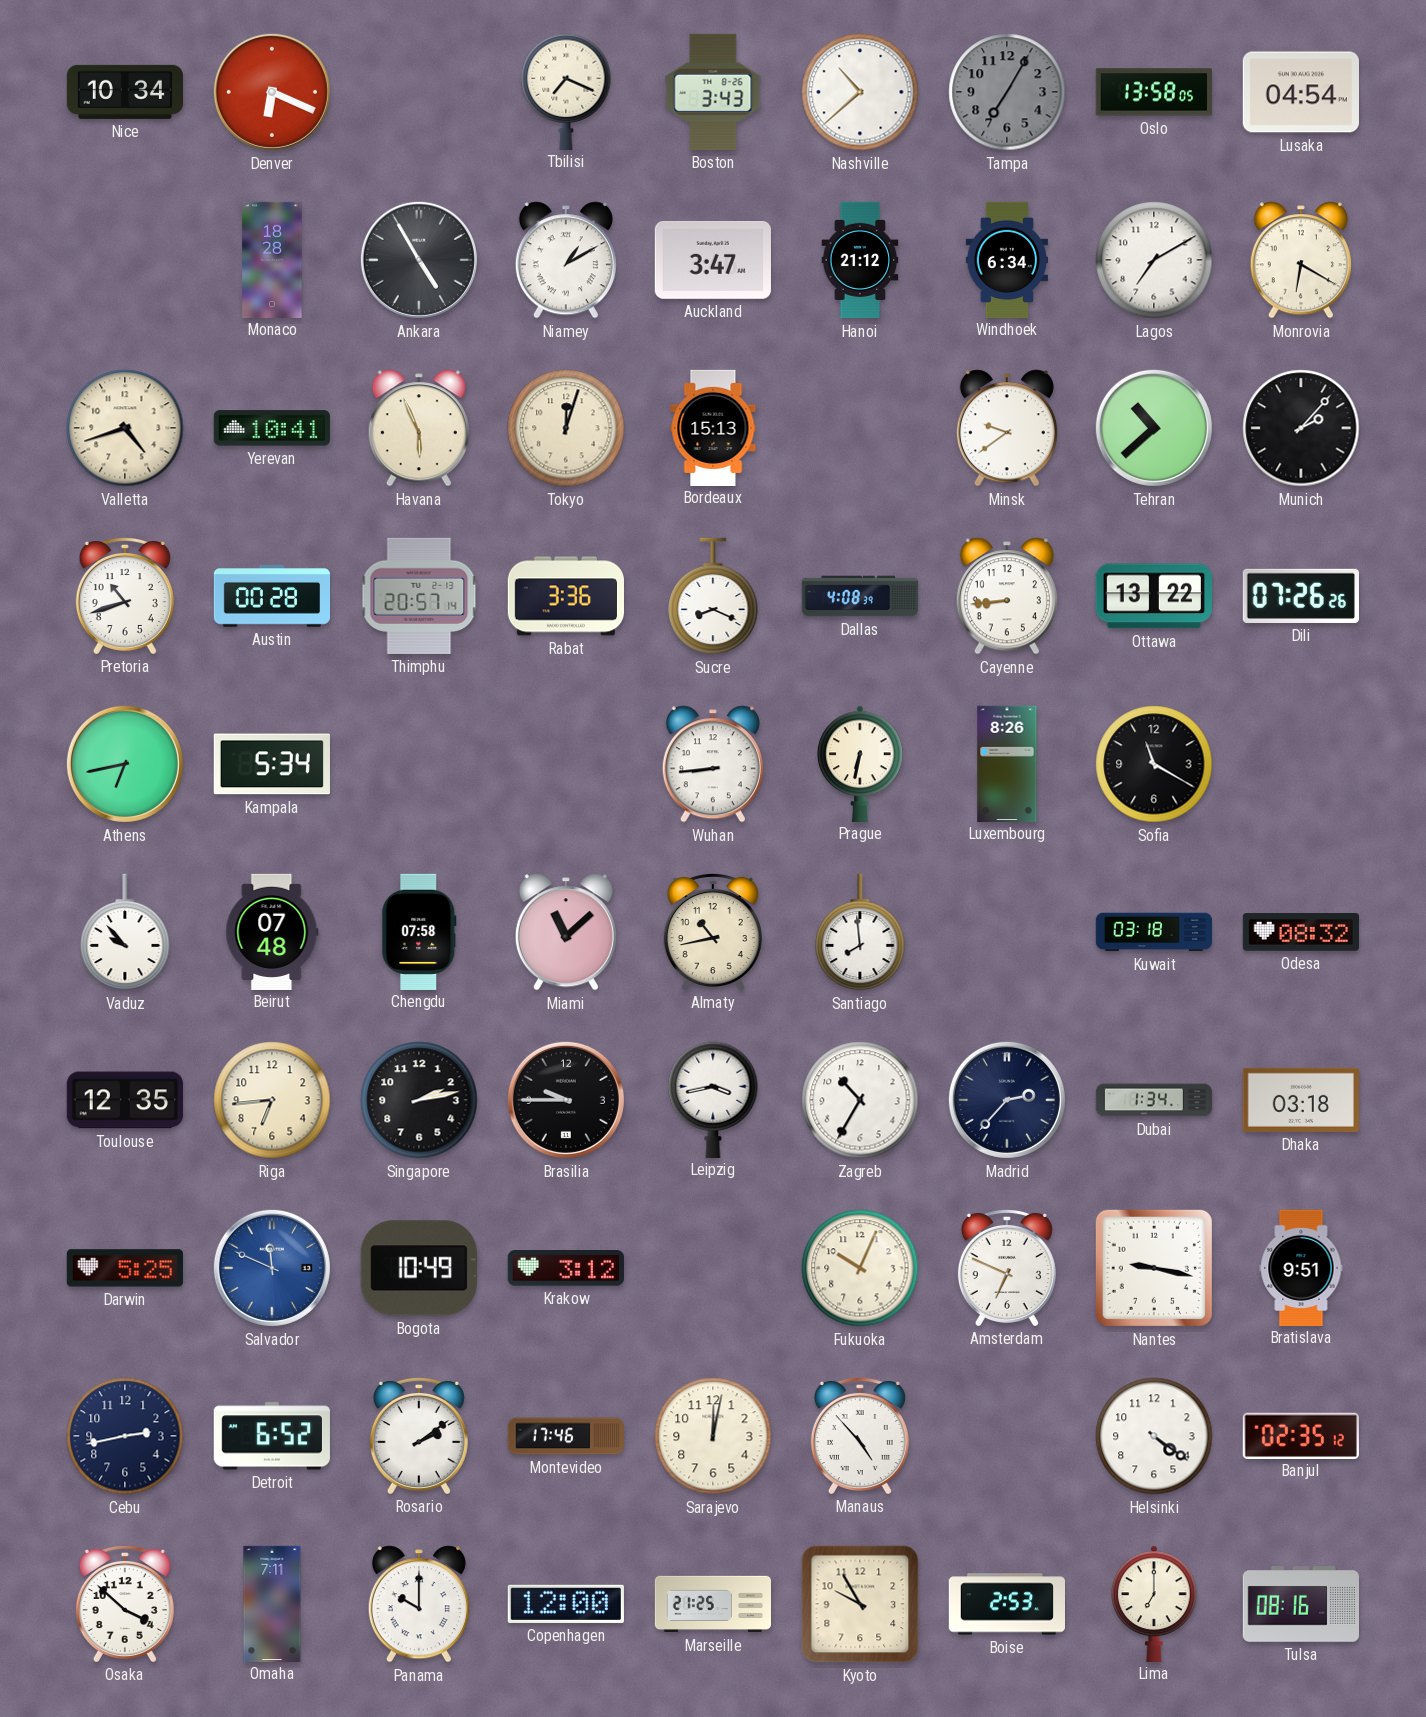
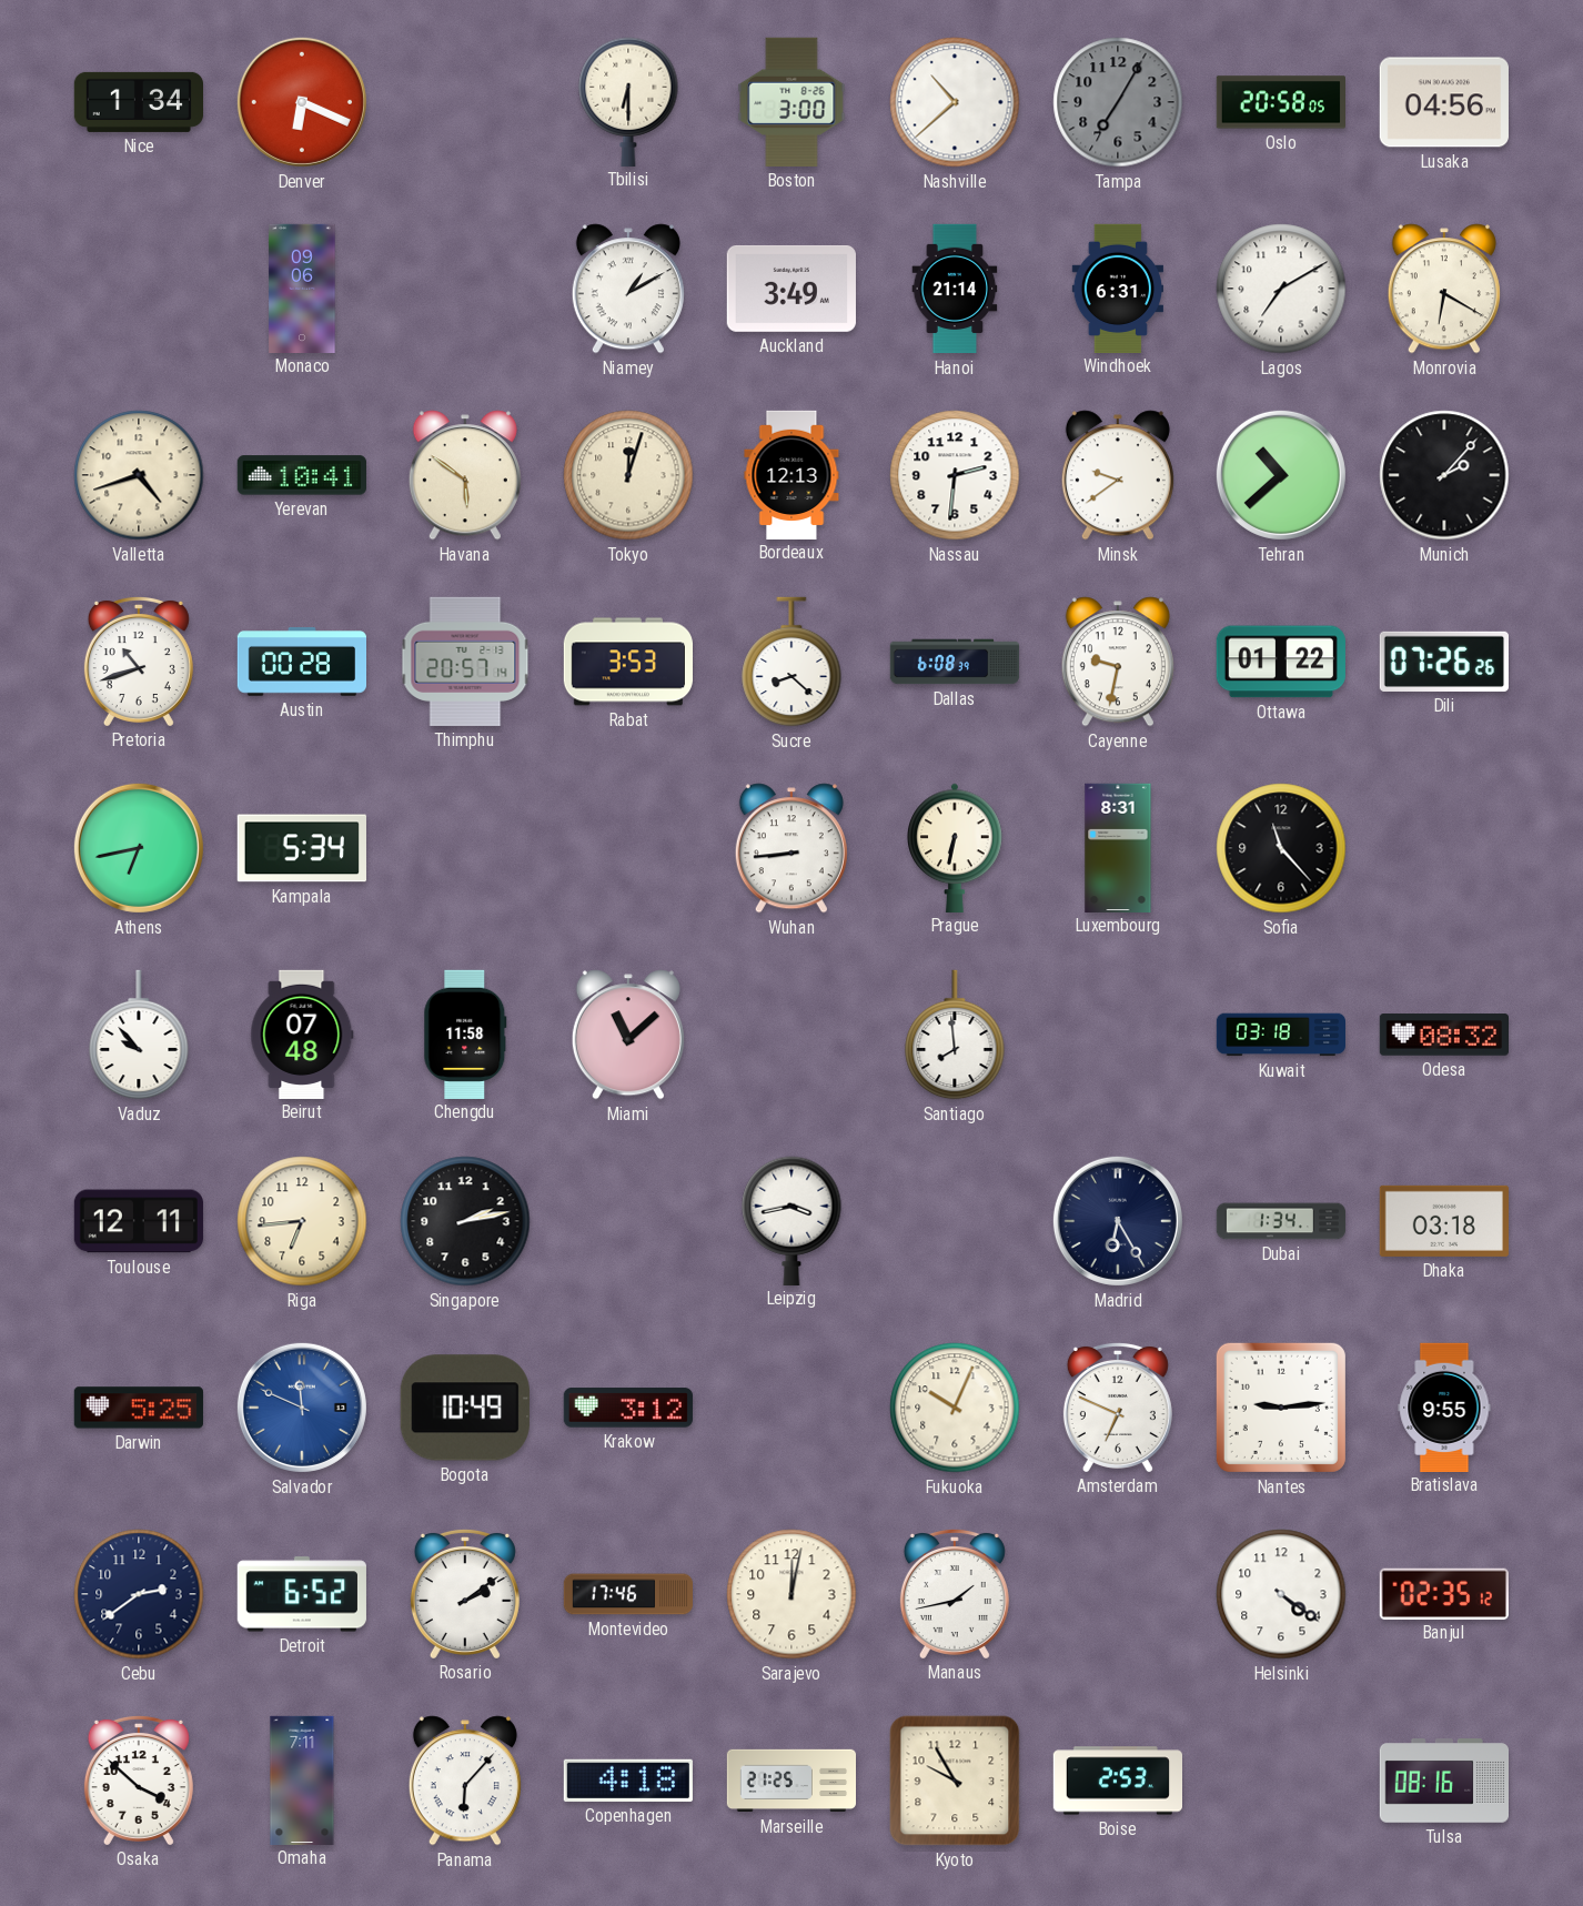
Nice: 10:34 -> 1:34 (138, 102)
Tbilisi: 7:19 -> 6:30 (628, 101)
Boston: 3:43 -> 3:00 (791, 102)
Oslo: 13:58 -> 20:58 (1280, 102)
Lusaka: 04:54 -> 04:56 (1444, 102)
Monaco: 18:28 -> 09:06 (302, 288)
Ankara: 4:55 -> none (419, 260)
Auckland: 3:47 -> 3:49 (791, 289)
Hanoi: 21:12 -> 21:14 (955, 289)
Windhoek: 6:34 -> 6:31 (1118, 288)
Havana: 5:56 -> 5:51 (465, 475)
Bordeaux: 15:13 -> 12:13 (791, 474)
Nassau: none -> 2:31 (955, 475)
Rabat: 3:36 -> 3:53 (627, 662)
Sucre: 8:19 -> 8:22 (791, 662)
Dallas: 4:08 -> 6:08 (955, 662)
Cayenne: 8:44 -> 9:32 (1118, 662)
Ottawa: 13:22 -> 01:22 (1281, 662)
Luxembourg: 8:26 -> 8:31 (1118, 847)
Sofia: 11:20 -> 11:23 (1281, 848)
Chengdu: 07:58 -> 11:58 (465, 1033)
Almaty: 10:43 -> none (713, 931)
Toulouse: 12:35 -> 12:11 (139, 1221)
Brasilia: 9:45 -> none (566, 1100)
Zagreb: 10:35 -> none (860, 1100)
Madrid: 2:37 -> 6:25 (1118, 1221)
Nantes: 9:17 -> 9:14 (1281, 1408)
Bratislava: 9:51 -> 9:55 (1444, 1406)
Cebu: 2:43 -> 2:39 (139, 1594)
Manaus: 4:53 -> 1:43 (955, 1593)
Panama: 10:00 -> 6:07 (465, 1781)
Copenhagen: 12:00 -> 4:18 (628, 1781)
Lima: 7:00 -> none (1154, 1603)
